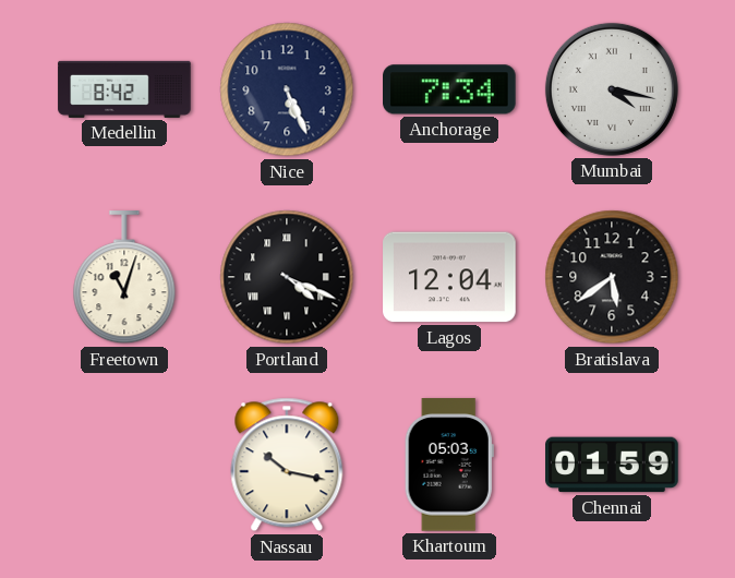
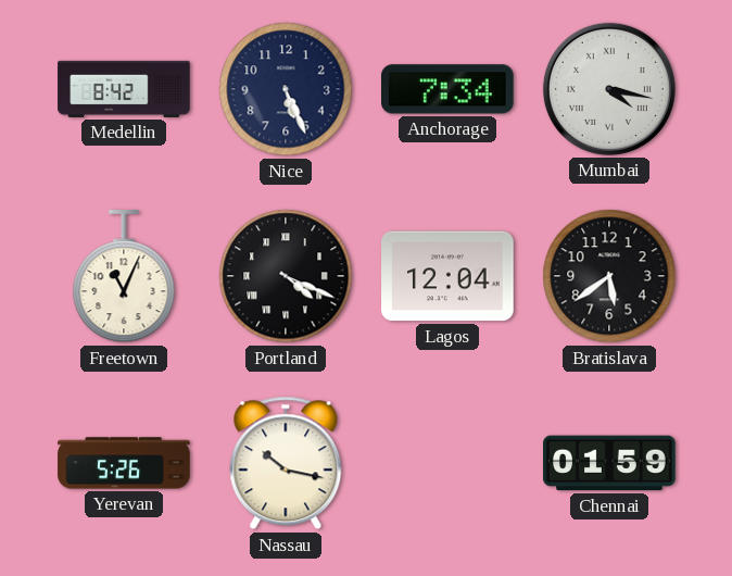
Freetown: 11:03 -> 11:04 (124, 277)
Yerevan: none -> 5:26 (124, 463)
Khartoum: 05:03 -> none (449, 465)
